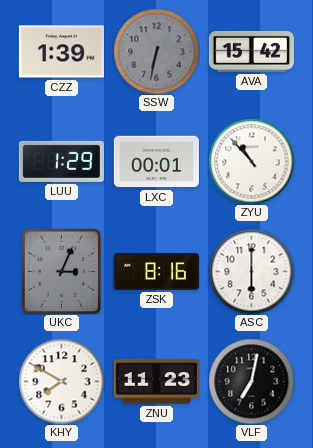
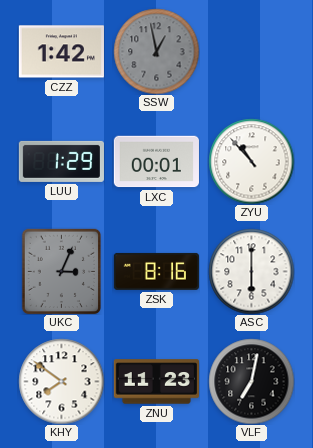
CZZ: 1:39 -> 1:42 (61, 52)
SSW: 6:32 -> 12:58 (156, 51)
AVA: 15:42 -> none (251, 51)
KHY: 7:50 -> 7:51 (61, 381)
